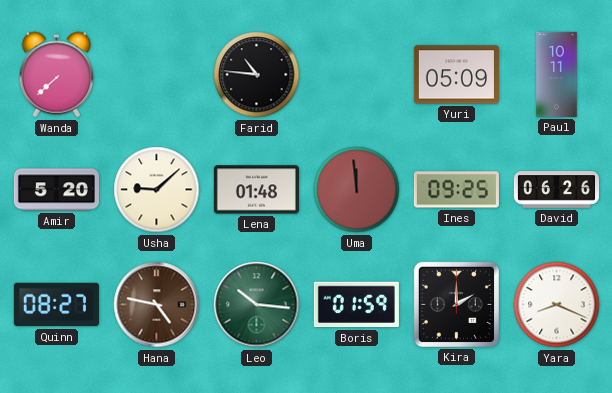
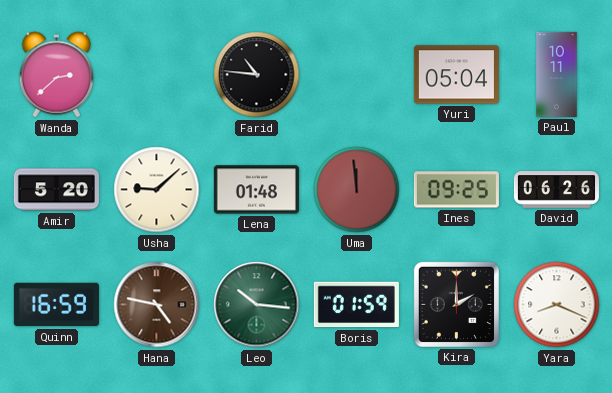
Wanda: 7:38 -> 2:38 (57, 75)
Yuri: 05:09 -> 05:04 (456, 75)
Quinn: 08:27 -> 16:59 (56, 305)
